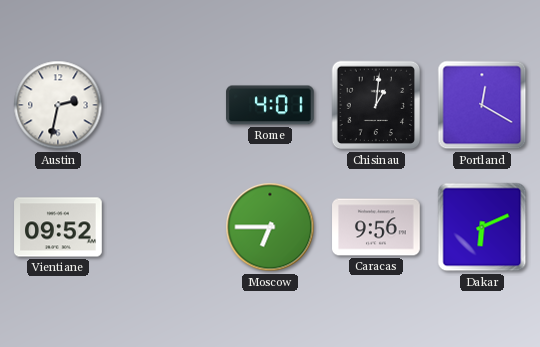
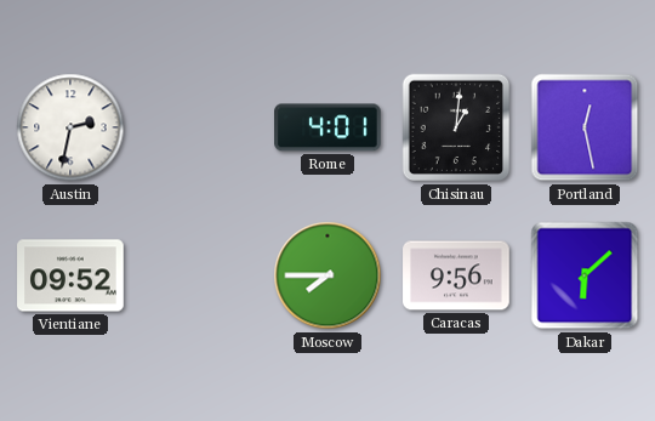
Portland: 12:20 -> 12:28 (585, 127)
Moscow: 6:45 -> 7:45 (327, 275)
Dakar: 6:11 -> 6:08 (585, 275)
